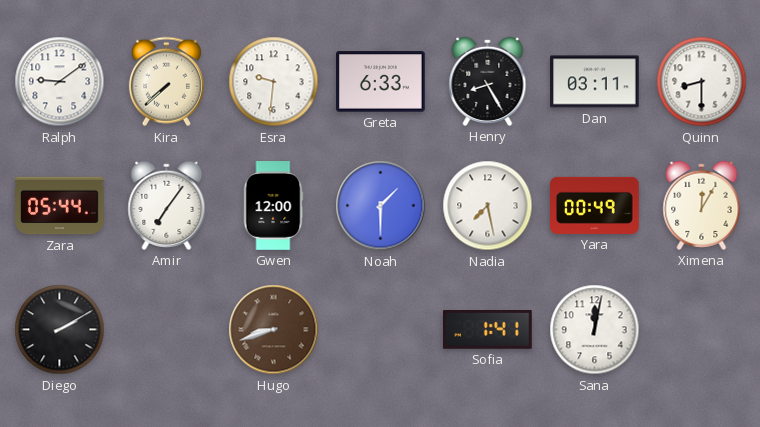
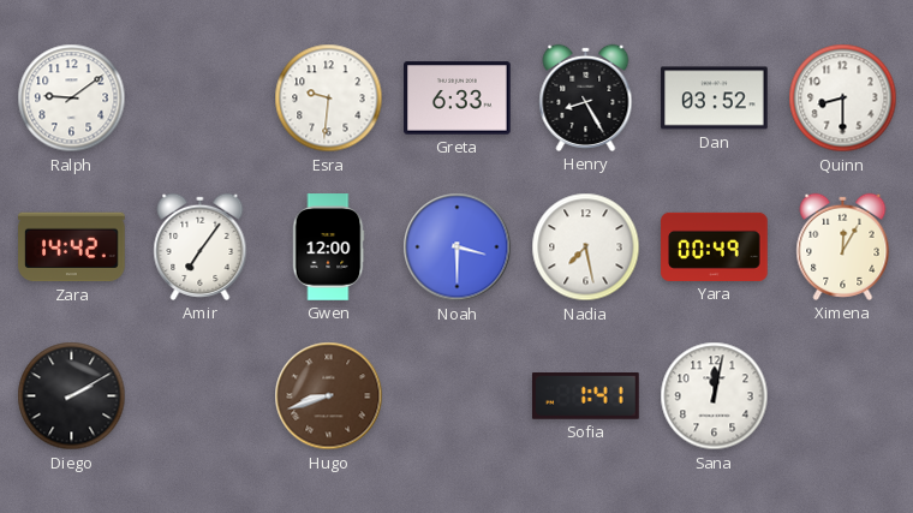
Kira: 7:38 -> none (166, 82)
Dan: 03:11 -> 03:52 (715, 99)
Zara: 05:44 -> 14:42 (72, 247)
Noah: 1:30 -> 3:30 (458, 247)
